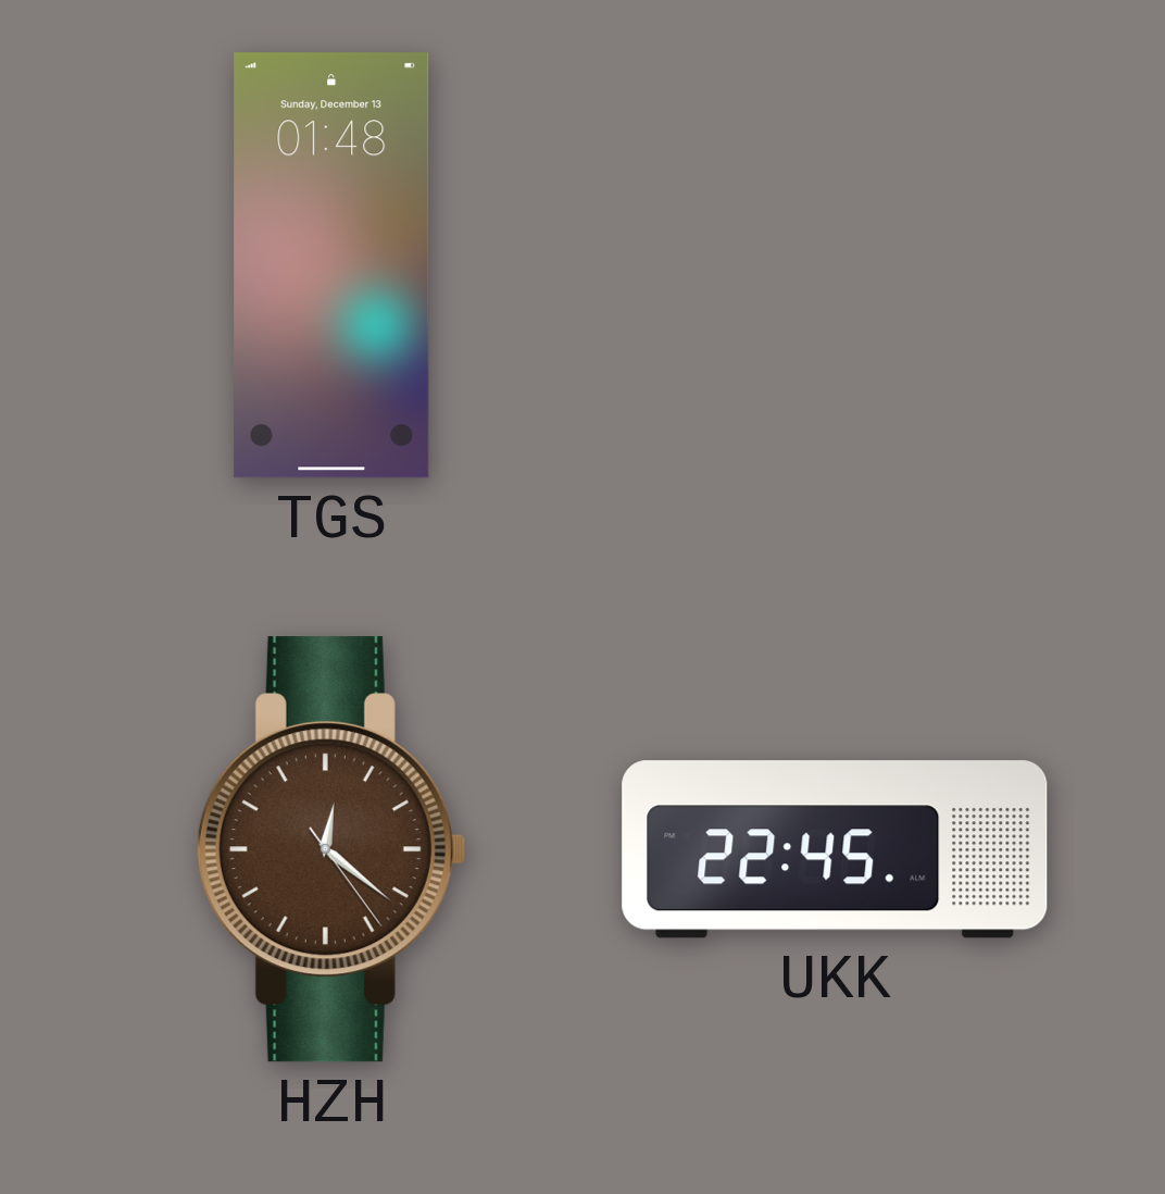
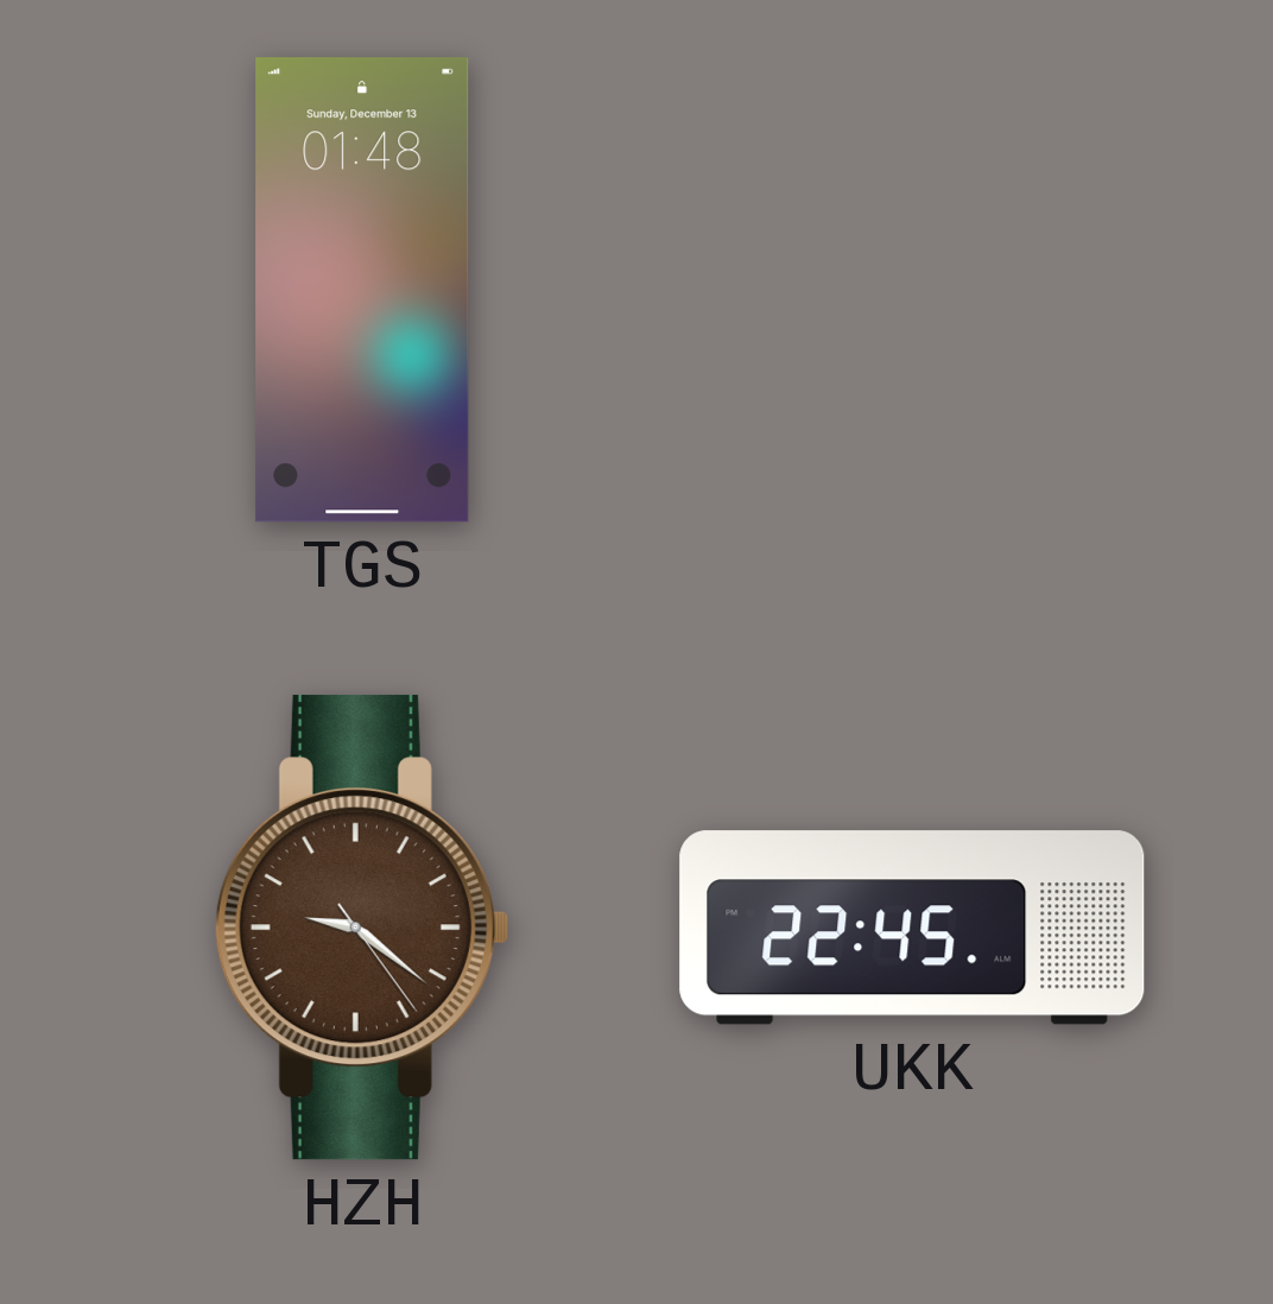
HZH: 12:21 -> 9:21 (361, 928)
